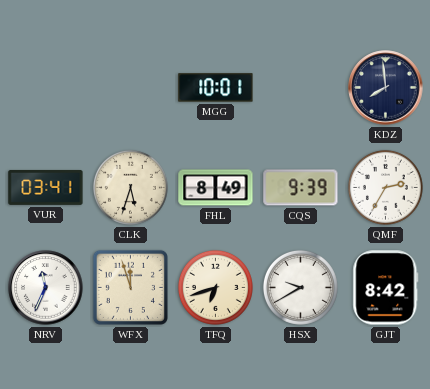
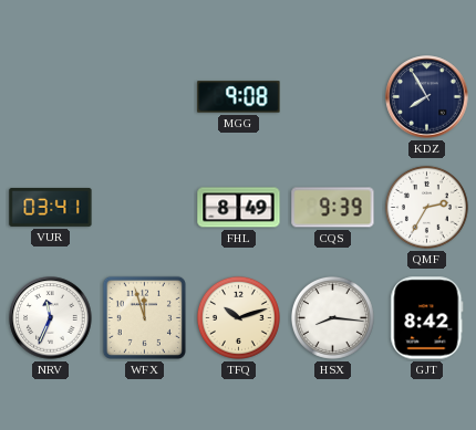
MGG: 10:01 -> 9:08 (239, 97)
KDZ: 7:59 -> 7:55 (427, 97)
CLK: 5:33 -> none (130, 187)
TFQ: 6:42 -> 10:12 (238, 317)
HSX: 9:40 -> 8:16 (332, 317)
